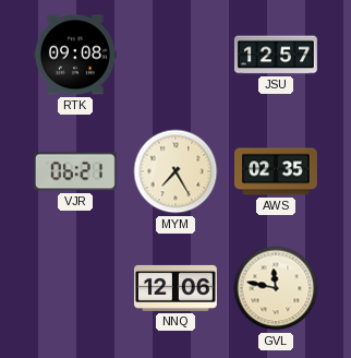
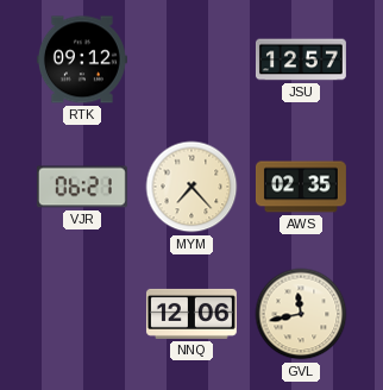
RTK: 09:08 -> 09:12 (82, 59)
MYM: 7:25 -> 7:23 (191, 187)
GVL: 11:47 -> 11:43 (301, 314)
